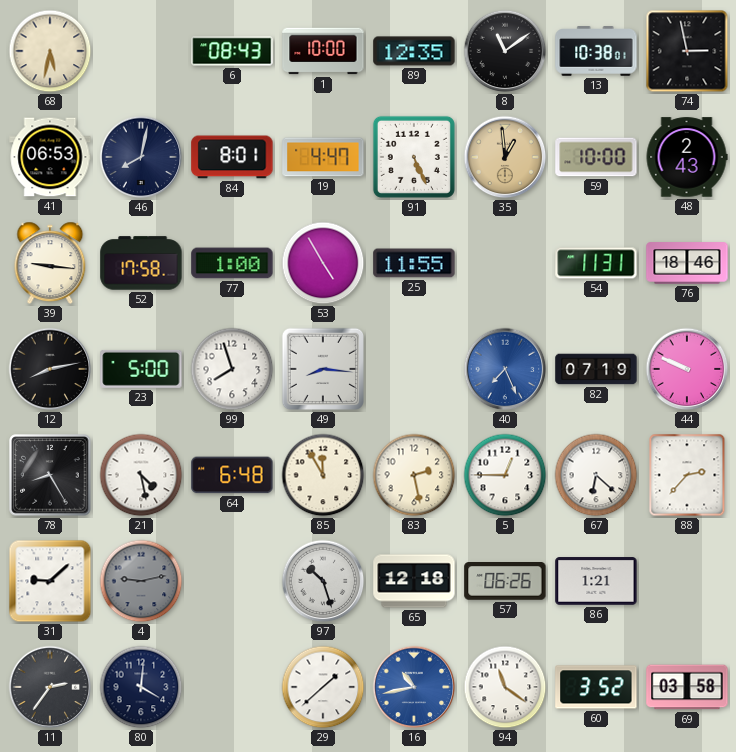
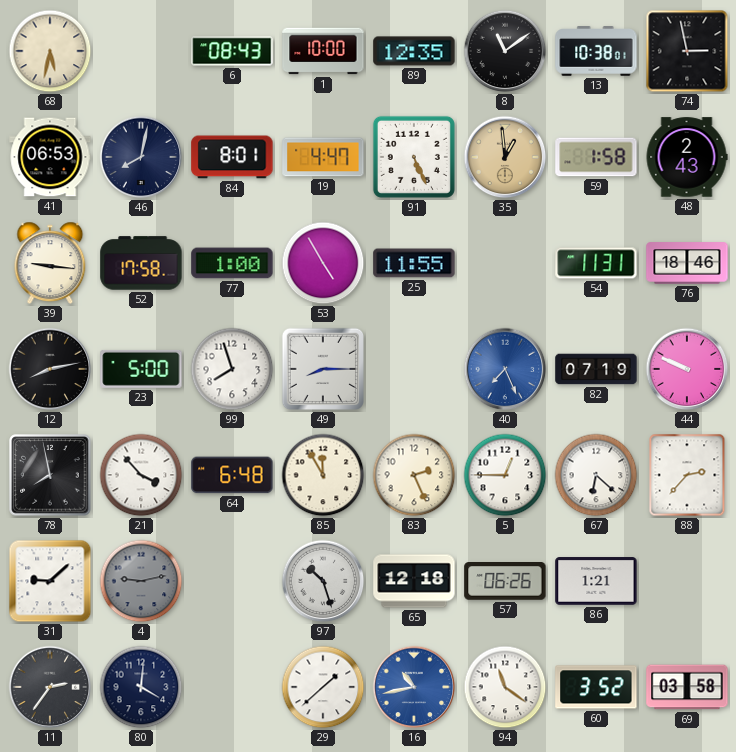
59: 10:00 -> 1:58 (596, 157)
49: 8:16 -> 8:15 (322, 369)
78: 8:25 -> 7:58 (50, 475)
21: 4:28 -> 3:53 (141, 475)
83: 2:28 -> 2:26 (414, 475)
